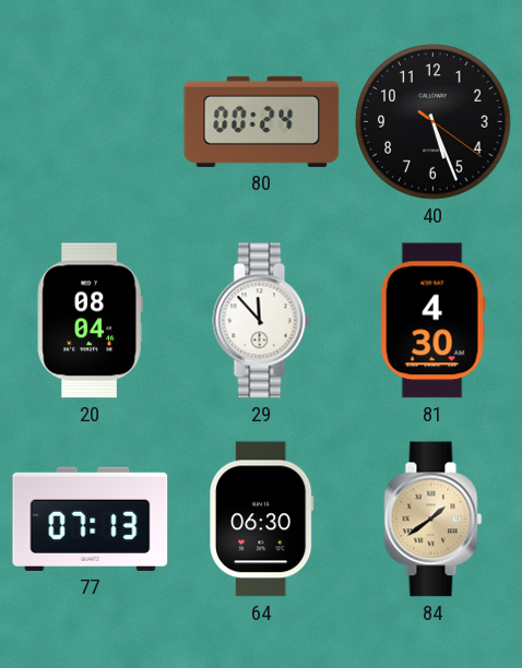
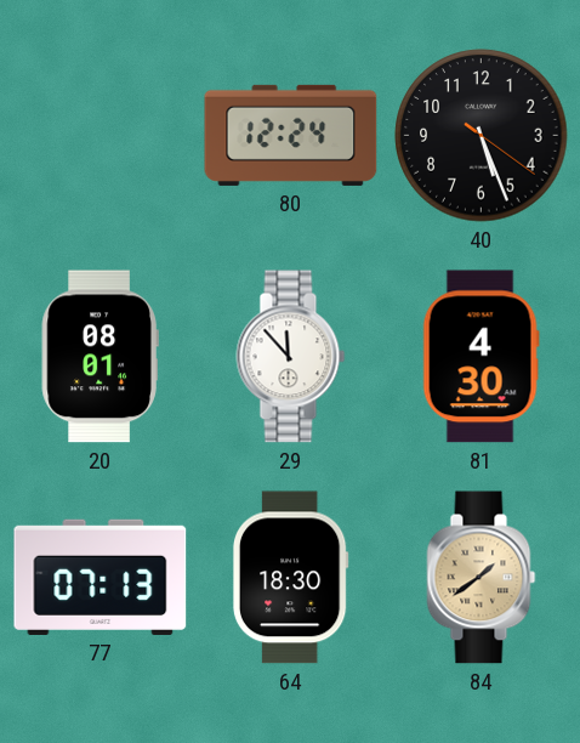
80: 00:24 -> 12:24 (291, 135)
20: 08:04 -> 08:01 (99, 357)
64: 06:30 -> 18:30 (290, 578)
